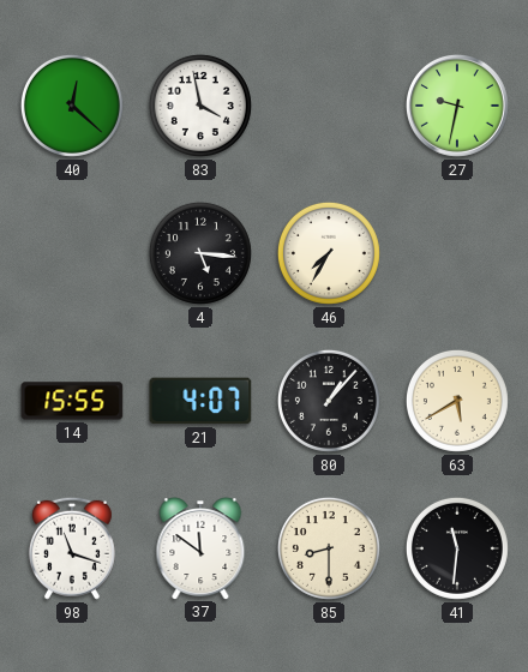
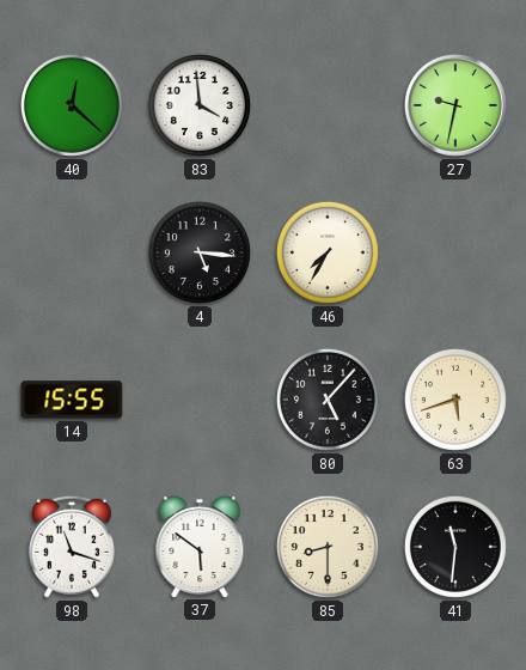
83: 3:58 -> 3:59 (200, 105)
21: 4:07 -> none (200, 401)
80: 1:07 -> 5:07 (328, 400)
63: 5:40 -> 5:42 (455, 400)
37: 11:51 -> 5:51 (200, 547)
